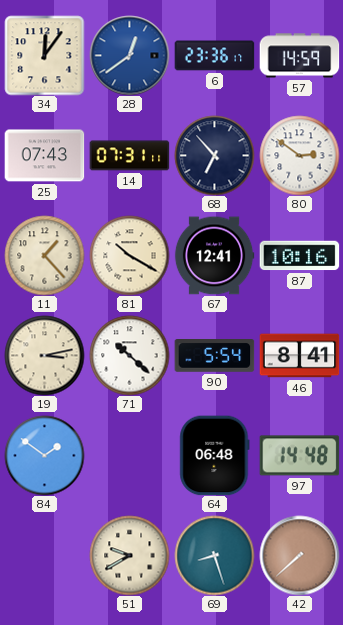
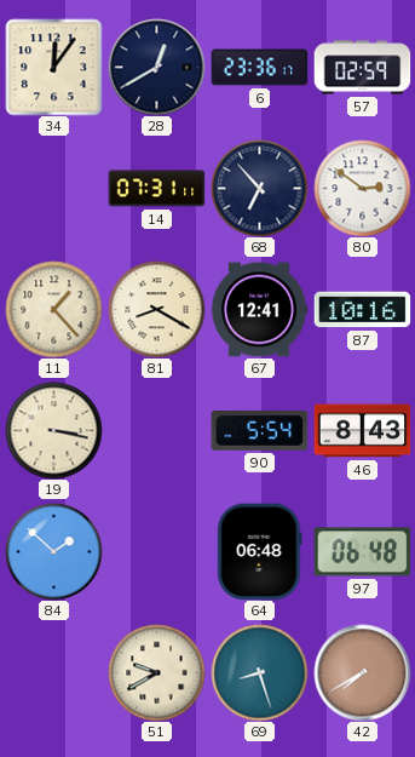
28: 12:39 -> 12:40 (156, 67)
28 dial: blue -> navy (156, 67)
57: 14:59 -> 02:59 (362, 68)
25: 07:43 -> none (44, 156)
81: 10:20 -> 8:20 (156, 309)
19: 3:13 -> 3:17 (53, 430)
71: 10:22 -> none (129, 355)
46: 8:41 -> 8:43 (362, 431)
84: 1:51 -> 1:52 (53, 551)
97: 14:48 -> 06:48 (362, 552)
42: 7:38 -> 7:40 (362, 672)
